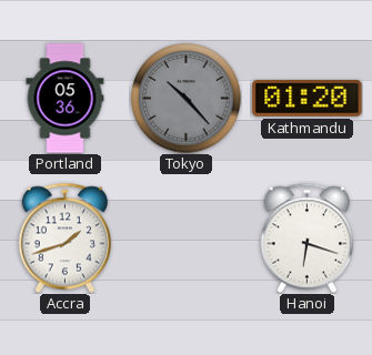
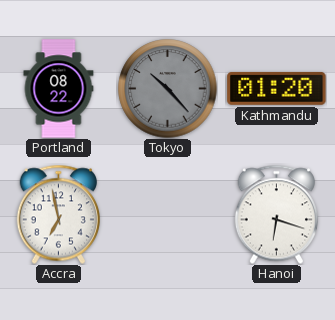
Portland: 05:36 -> 08:22 (59, 89)
Accra: 1:42 -> 6:58 (58, 214)
